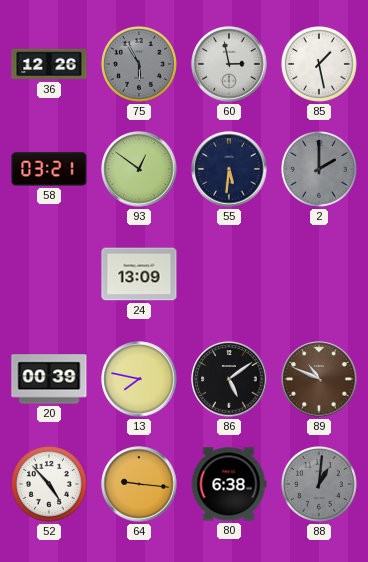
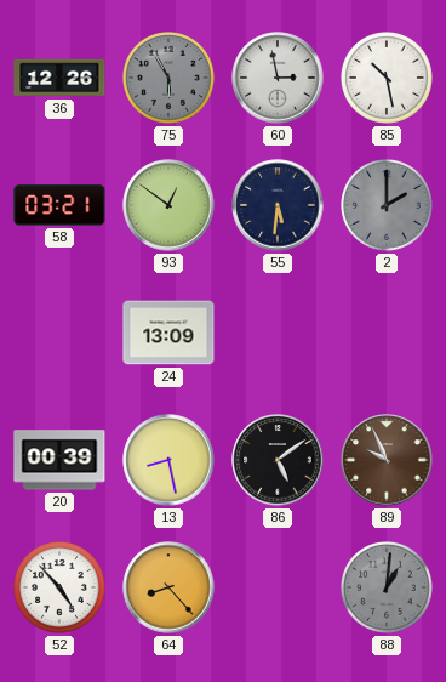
85: 1:28 -> 10:28 (388, 79)
13: 7:47 -> 8:28 (168, 460)
89: 10:49 -> 9:56 (387, 460)
64: 9:16 -> 8:23 (168, 587)
80: 6:38 -> none (229, 484)
